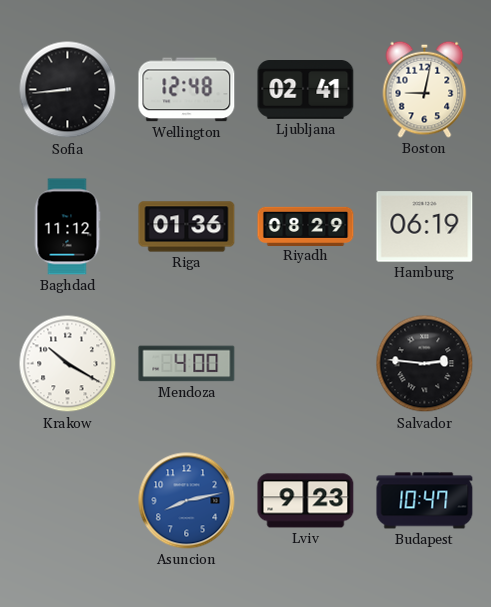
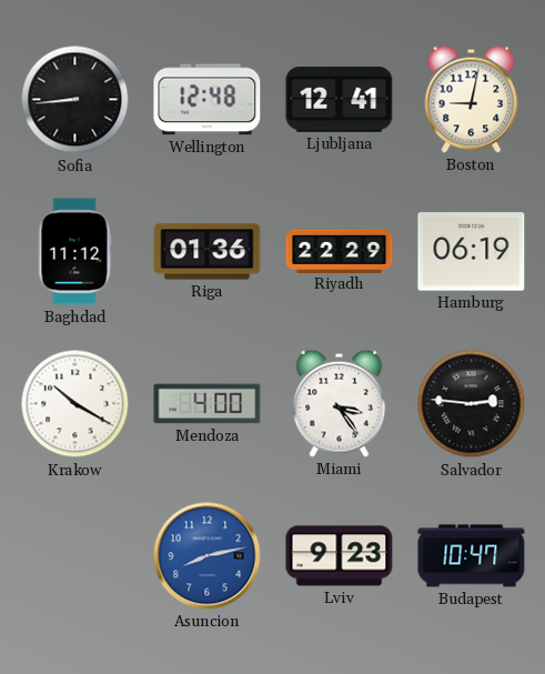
Ljubljana: 02:41 -> 12:41 (340, 100)
Riyadh: 08:29 -> 22:29 (340, 251)
Miami: none -> 3:24 (340, 403)
